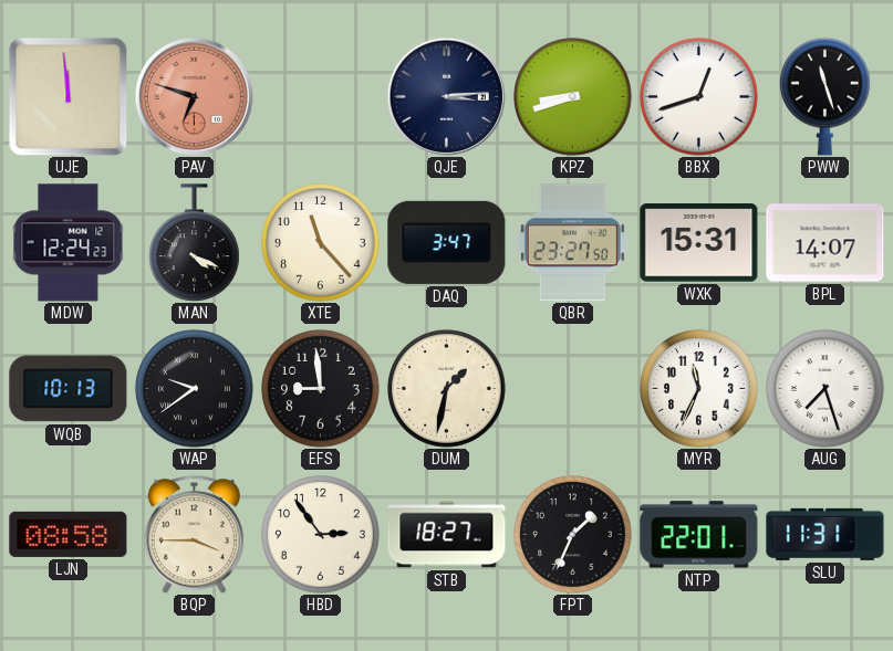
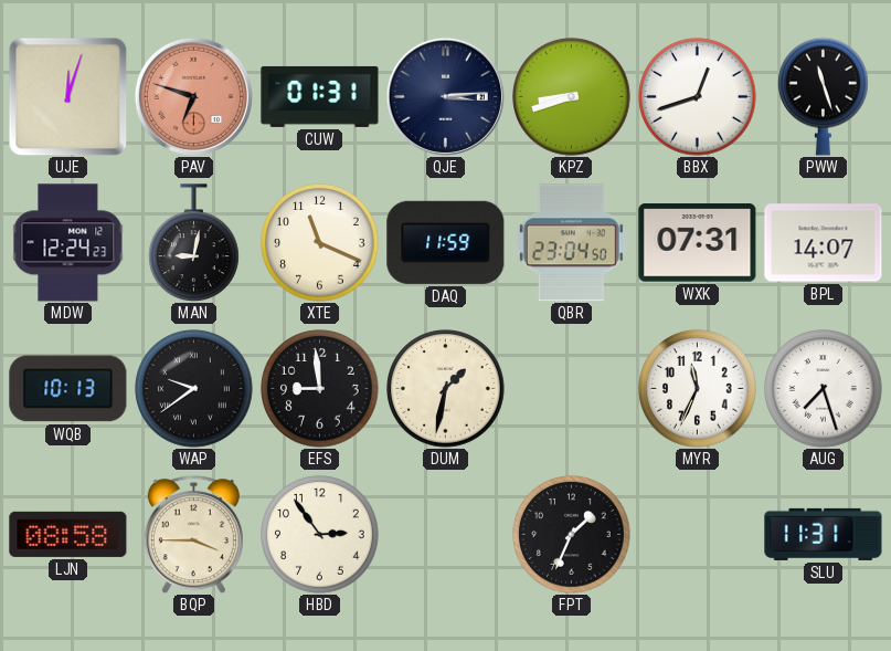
UJE: 11:59 -> 12:03 (67, 96)
CUW: none -> 01:31 (320, 96)
MAN: 4:19 -> 9:02 (194, 243)
XTE: 11:23 -> 11:19 (320, 243)
DAQ: 3:47 -> 11:59 (446, 242)
QBR: 23:27 -> 23:04 (571, 243)
WXK: 15:31 -> 07:31 (698, 243)
STB: 18:27 -> none (447, 535)
NTP: 22:01 -> none (699, 535)
